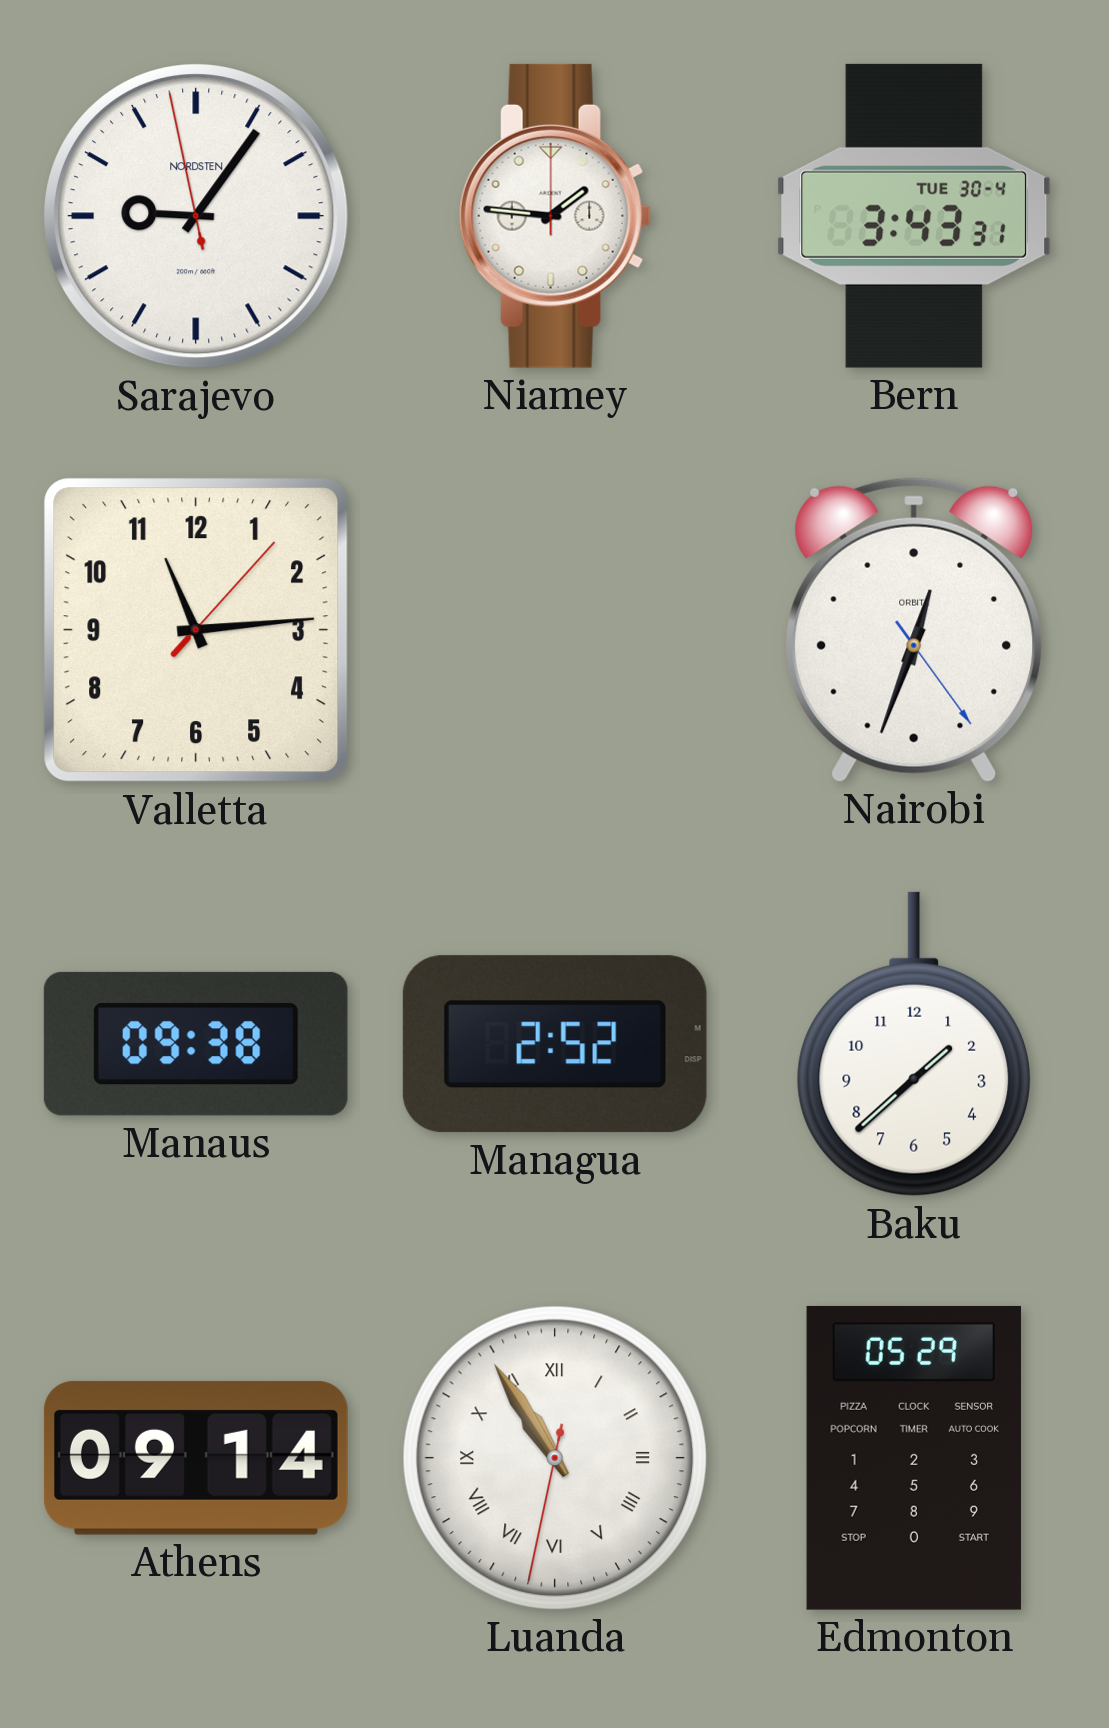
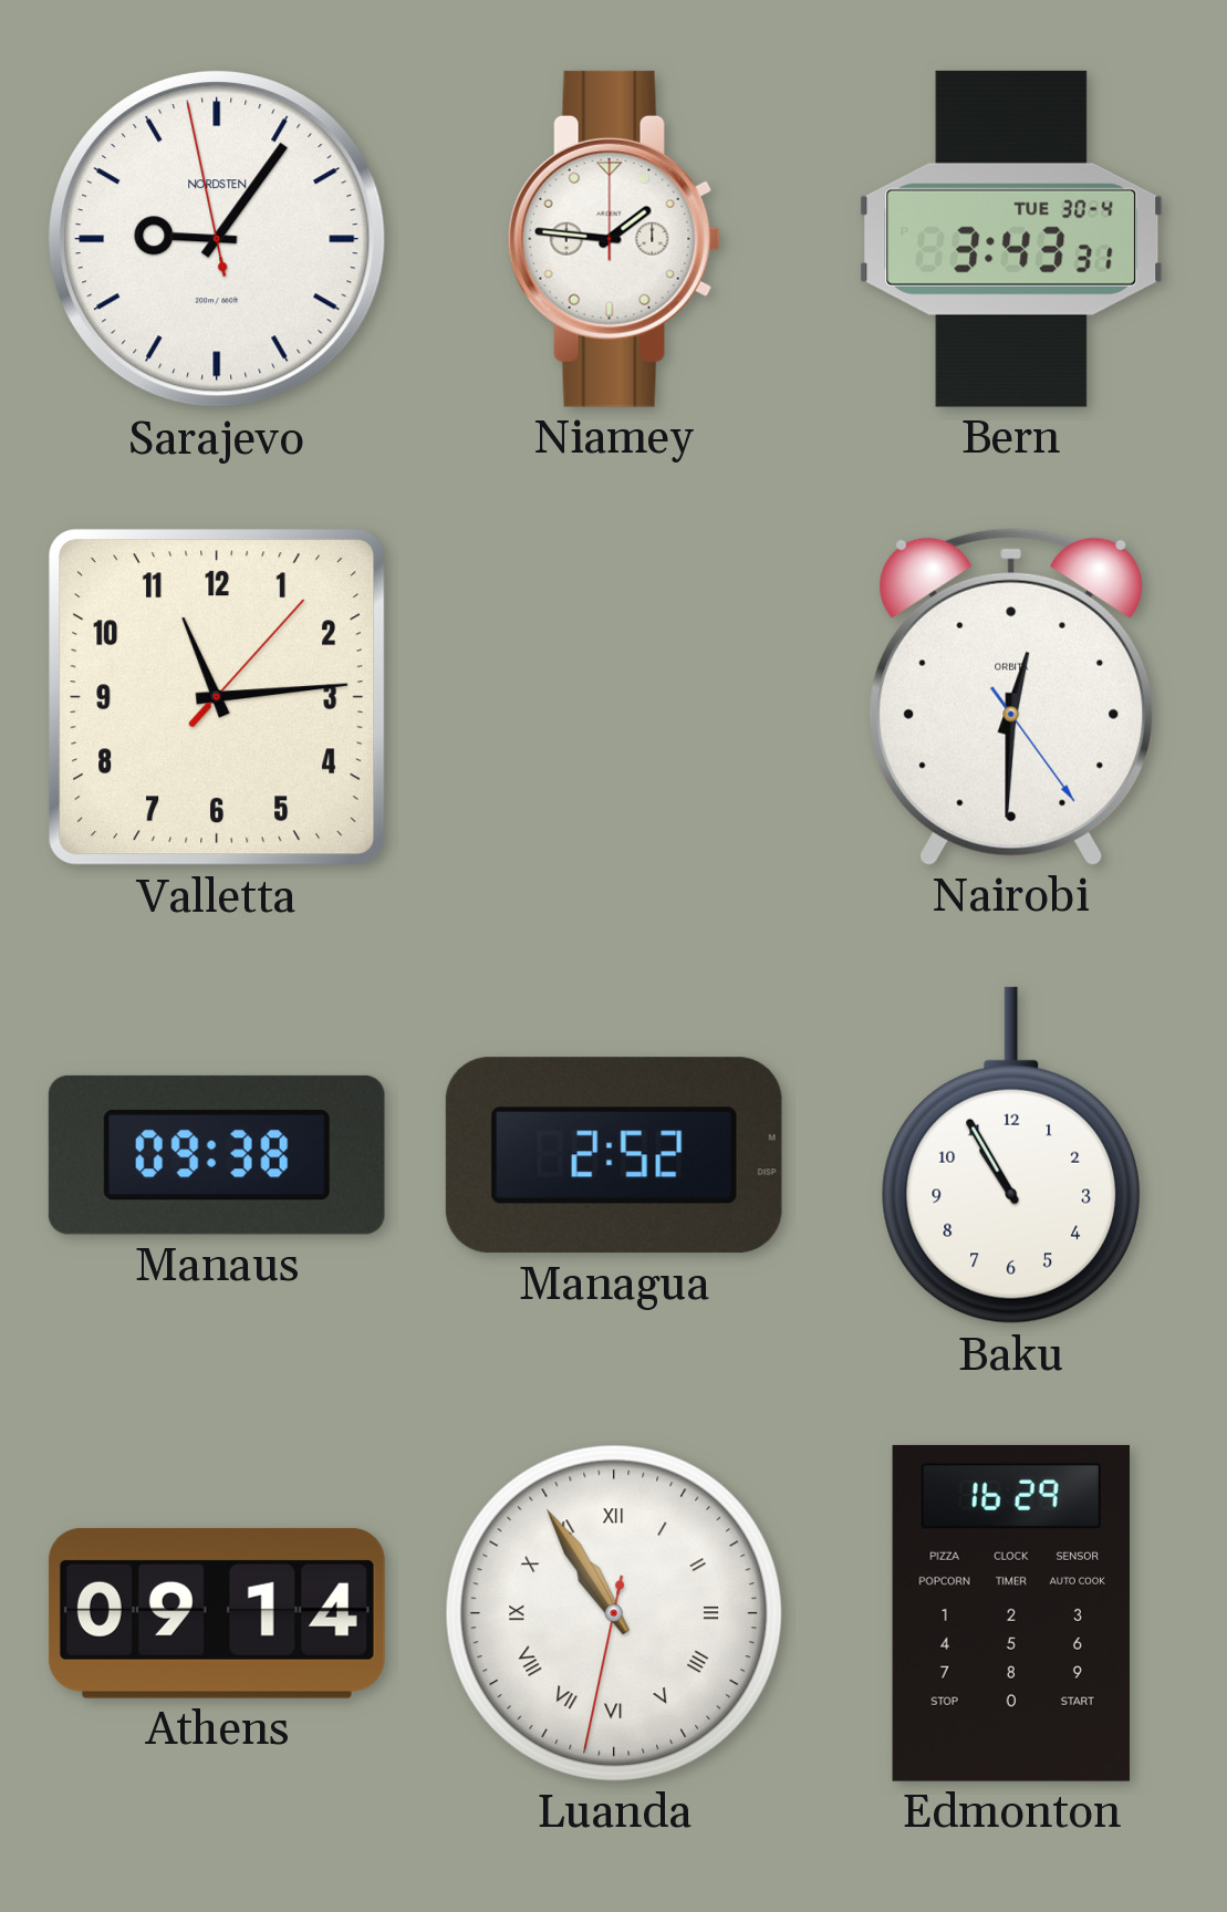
Nairobi: 12:33 -> 12:30 (1011, 697)
Baku: 1:38 -> 10:55 (1011, 1155)
Edmonton: 05:29 -> 16:29 (1011, 1613)
